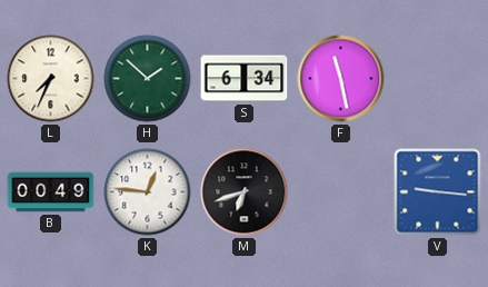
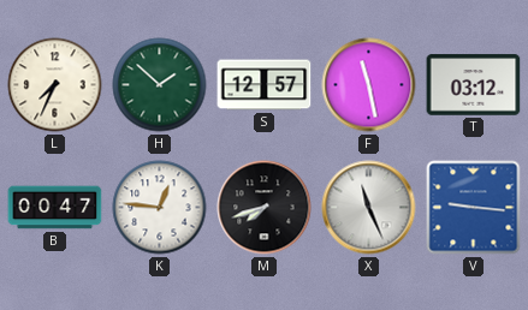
S: 6:34 -> 12:57 (265, 85)
T: none -> 03:12 (474, 85)
B: 00:49 -> 00:47 (55, 208)
M: 6:42 -> 7:42 (265, 208)
X: none -> 11:26 (369, 208)
